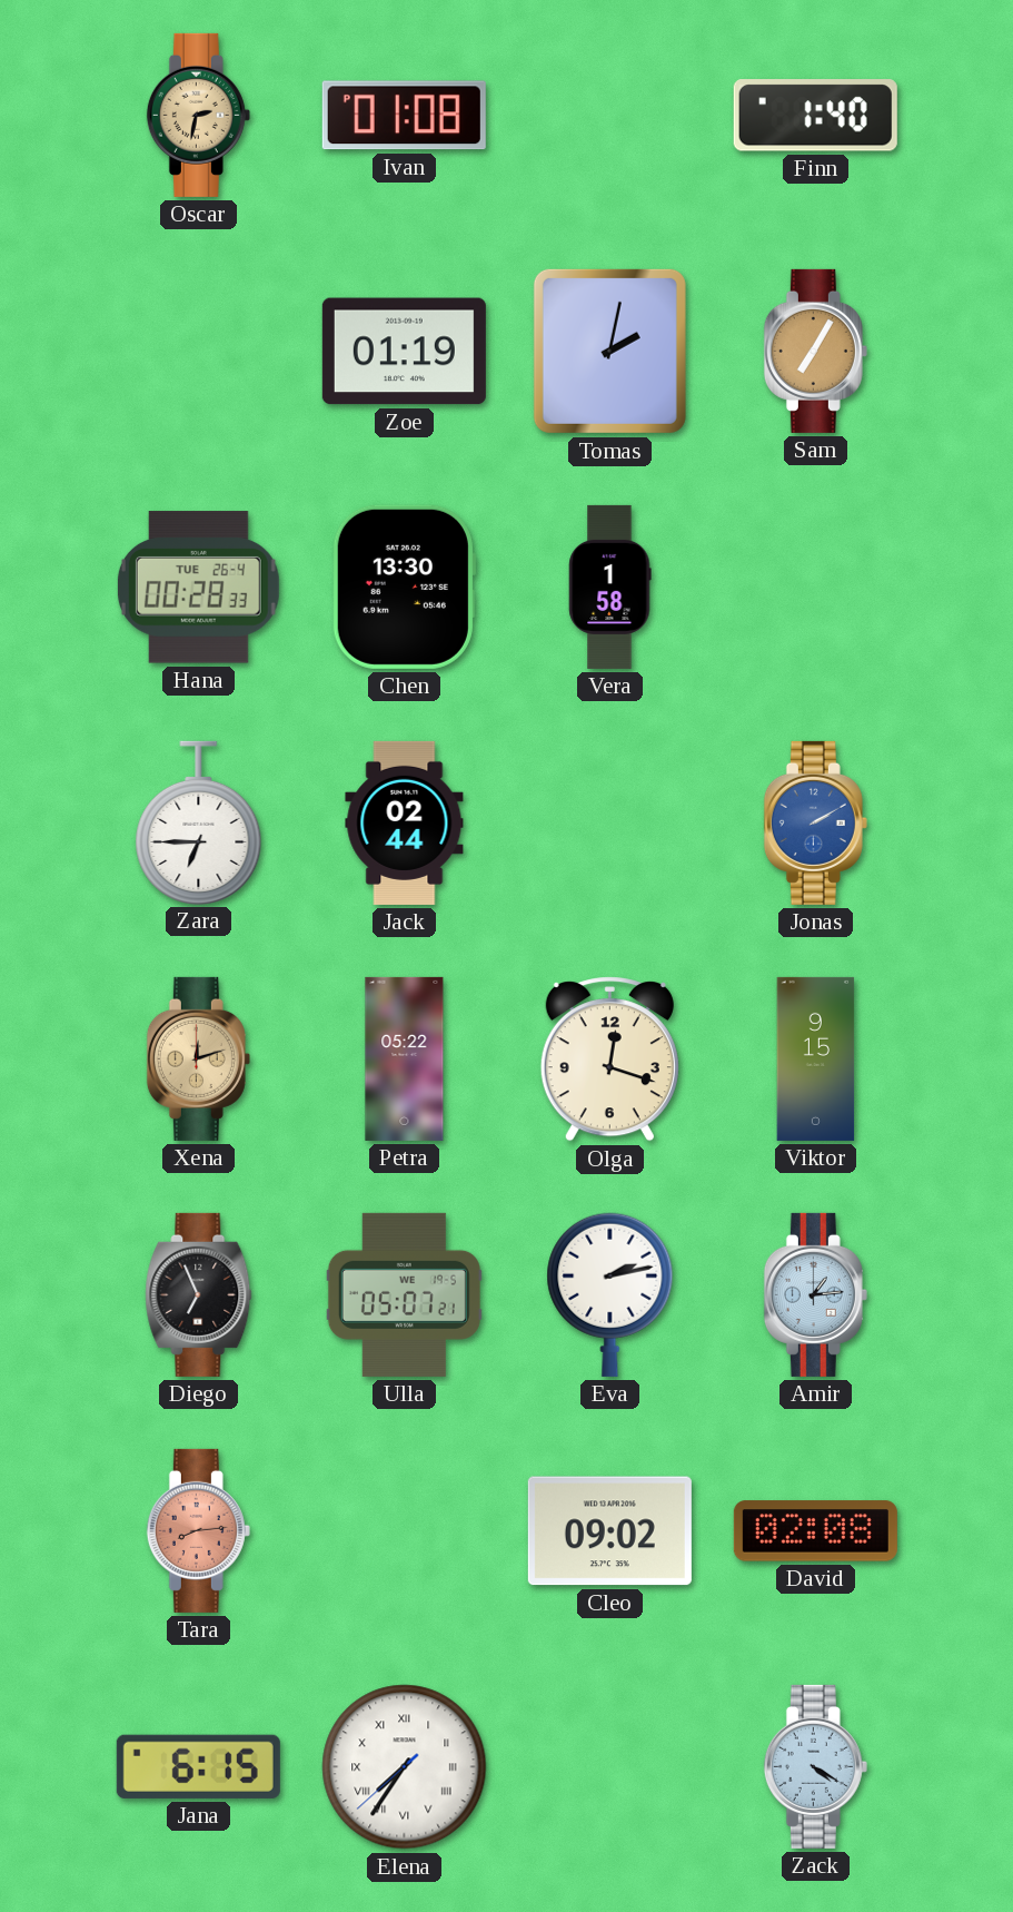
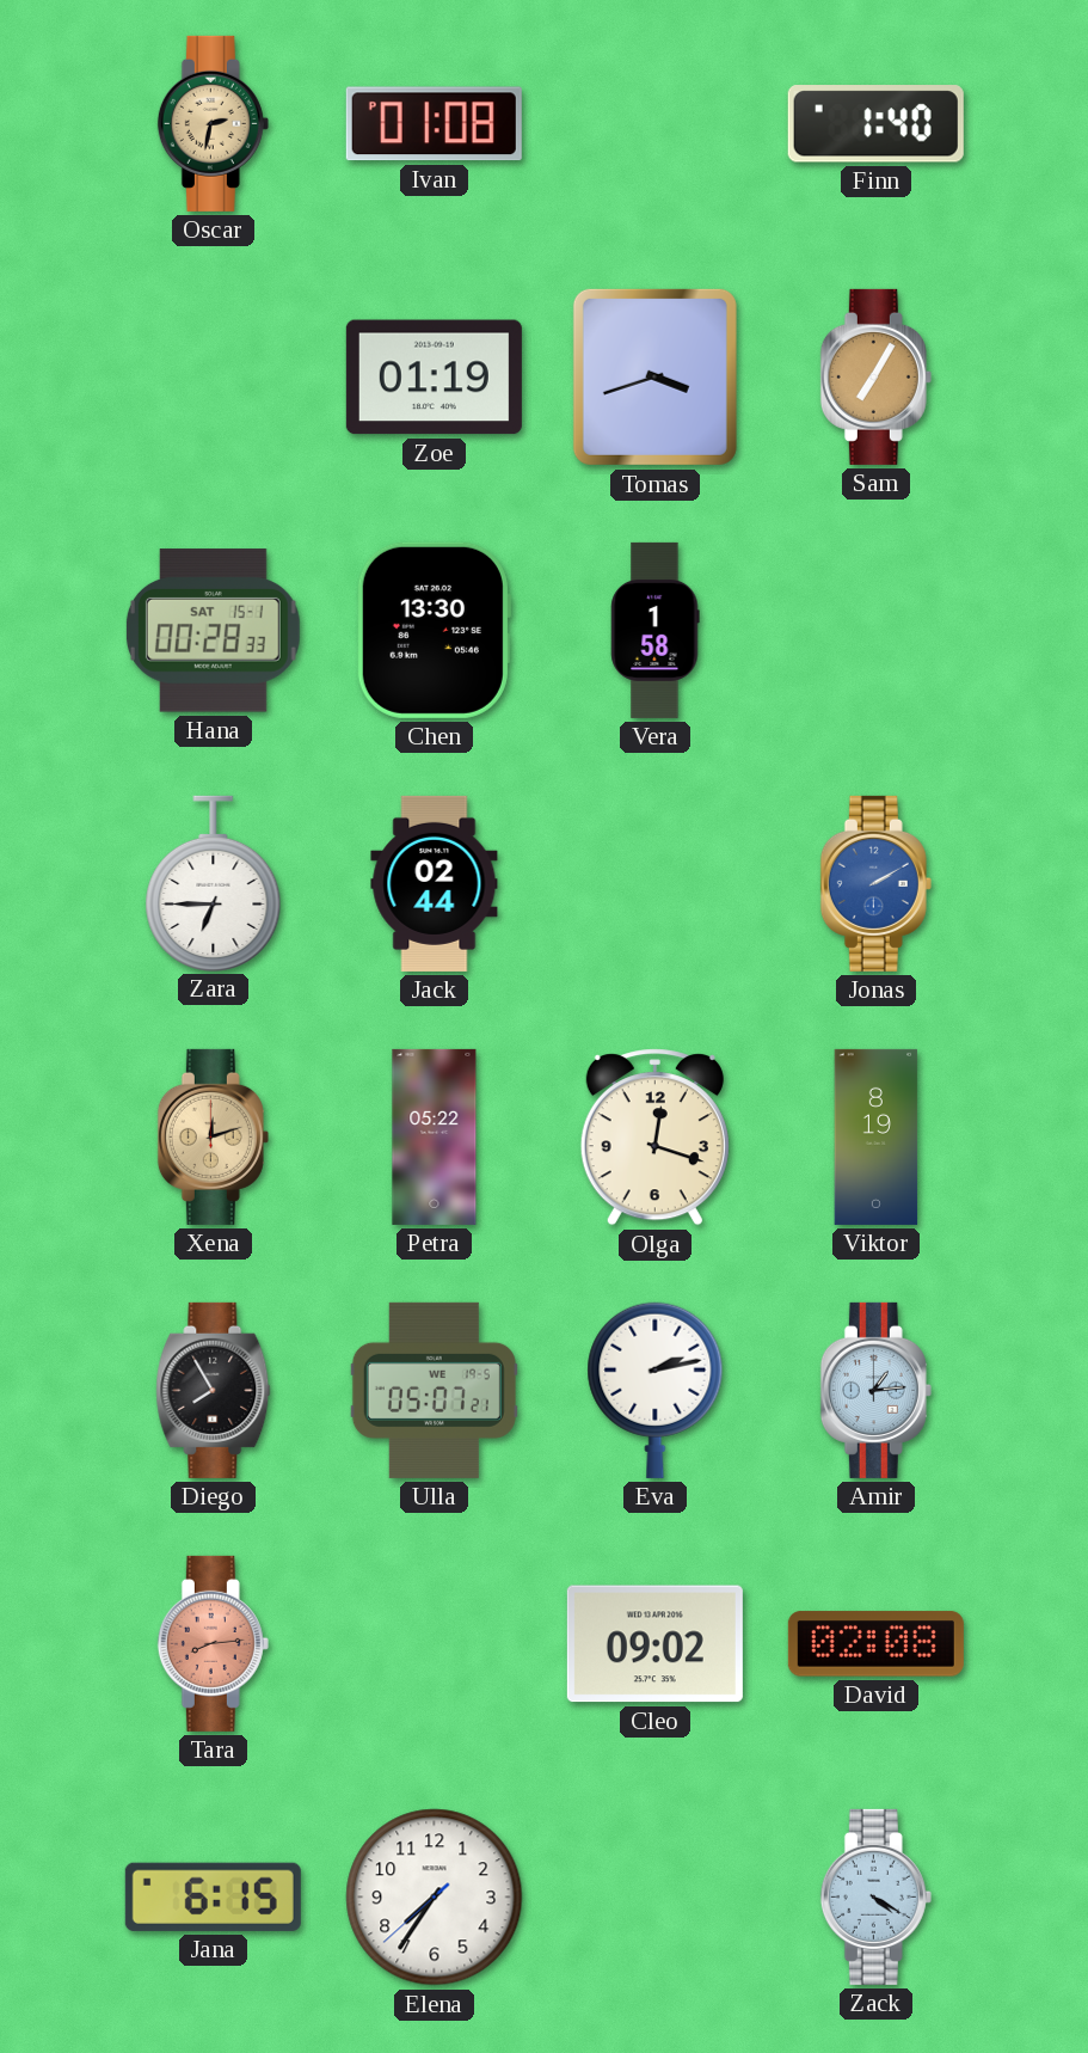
Tomas: 2:02 -> 3:42 (654, 376)
Hana date: TUE 26-4 -> SAT 15-1 (213, 631)
Viktor: 9:15 -> 8:19 (877, 1136)
Diego: 6:56 -> 7:55 (214, 1390)
Elena numerals: Roman -> Arabic (435, 1898)
